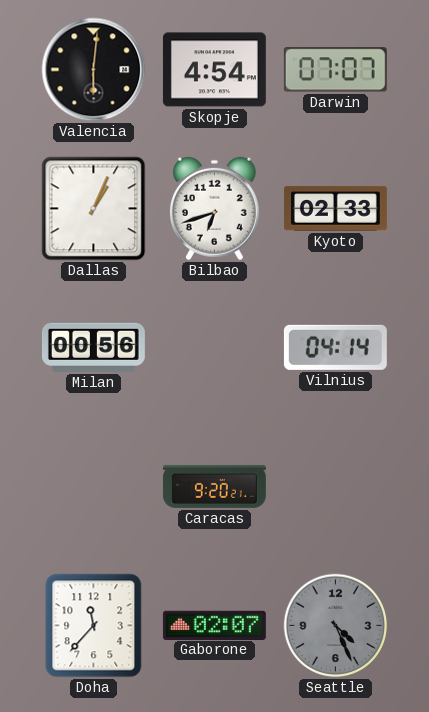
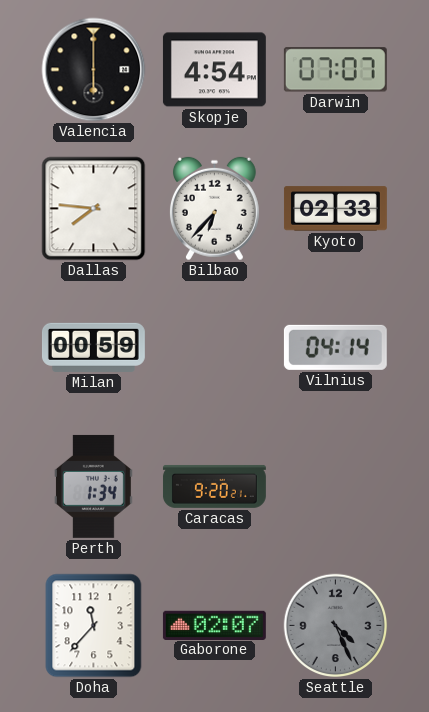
Valencia: 6:01 -> 6:00 (94, 70)
Dallas: 1:04 -> 7:46 (94, 209)
Bilbao: 6:42 -> 6:37 (214, 209)
Milan: 00:56 -> 00:59 (93, 347)
Perth: none -> 1:34 (93, 486)
